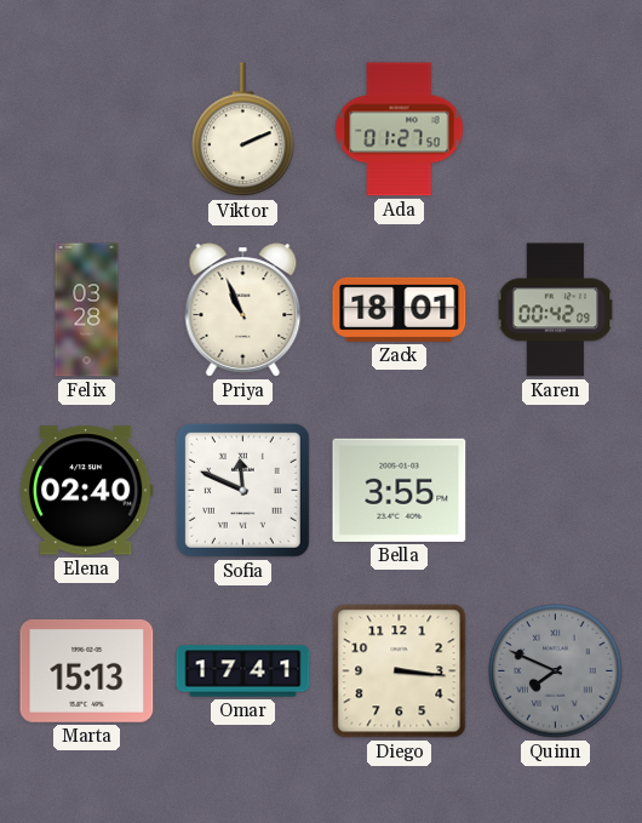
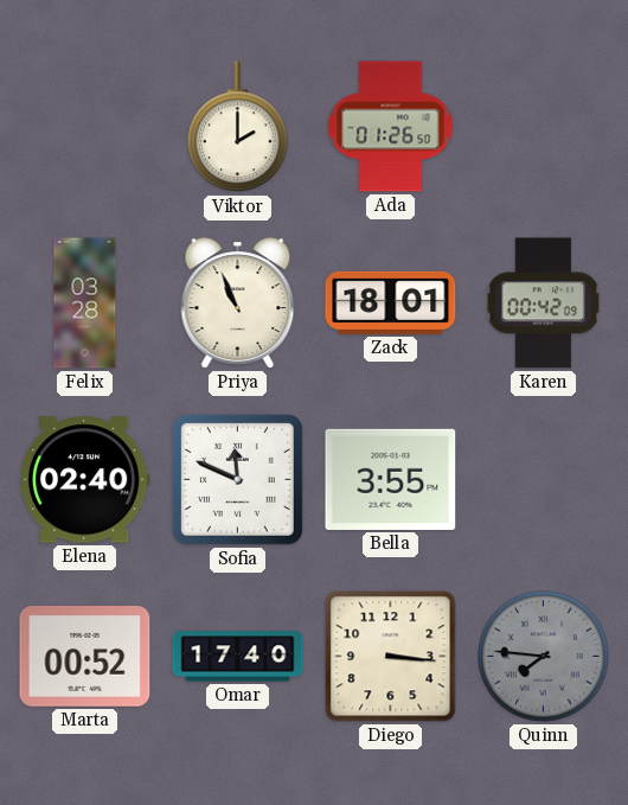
Viktor: 2:11 -> 2:00 (238, 127)
Ada: 01:27 -> 01:26 (391, 127)
Marta: 15:13 -> 00:52 (85, 657)
Omar: 17:41 -> 17:40 (238, 657)
Quinn: 7:49 -> 7:46 (544, 657)
